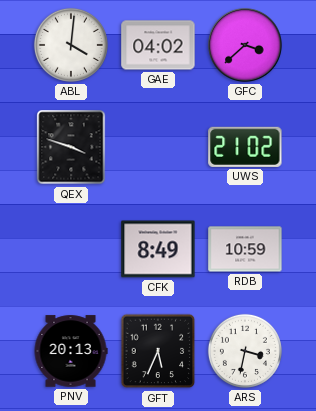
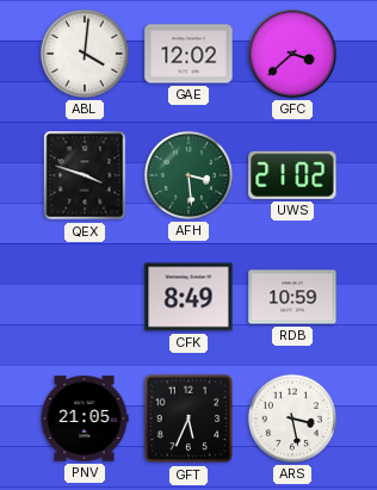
GAE: 04:02 -> 12:02 (188, 54)
AFH: none -> 3:29 (188, 175)
PNV: 20:13 -> 21:05 (85, 418)
ARS: 3:32 -> 3:28 (292, 418)
